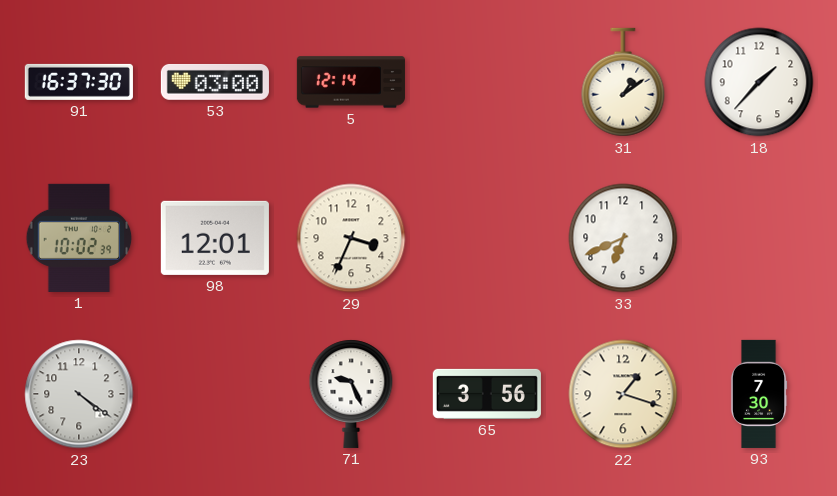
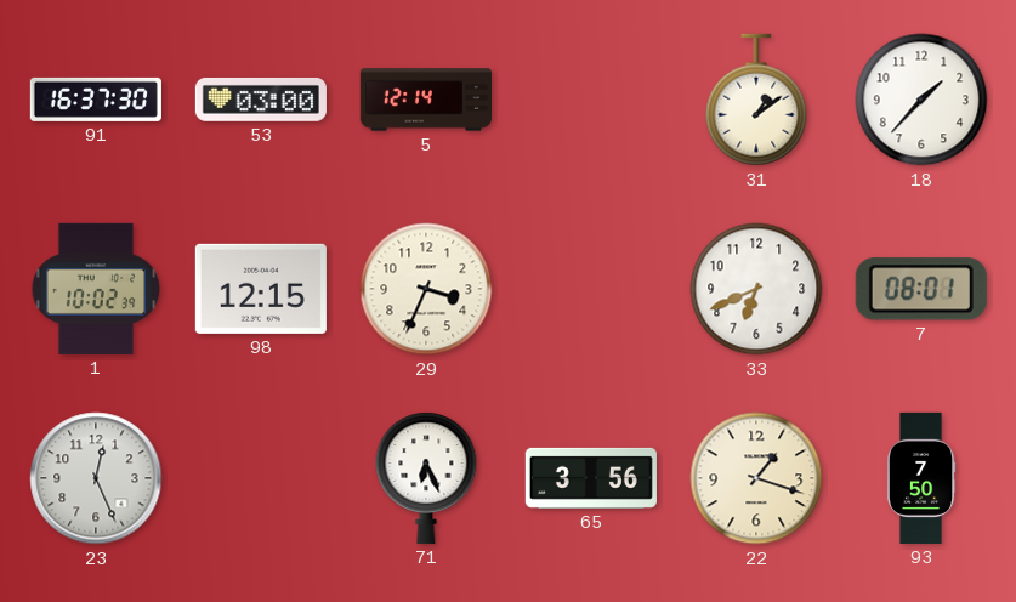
98: 12:01 -> 12:15 (261, 289)
7: none -> 08:01 (921, 289)
23: 4:21 -> 12:26 (96, 478)
71: 9:26 -> 6:26 (426, 478)
93: 7:30 -> 7:50 (921, 478)
